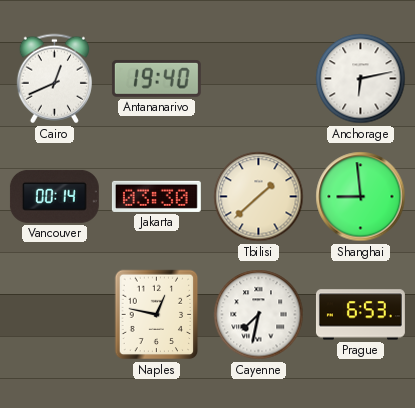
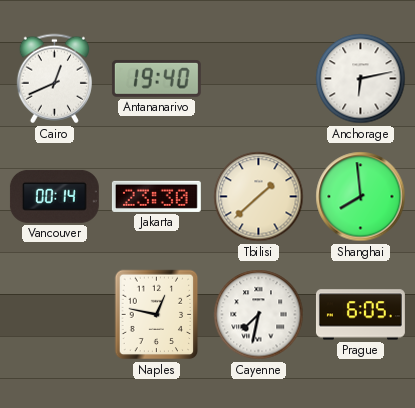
Jakarta: 03:30 -> 23:30 (156, 196)
Shanghai: 8:59 -> 7:59 (361, 197)
Prague: 6:53 -> 6:05 (360, 315)
